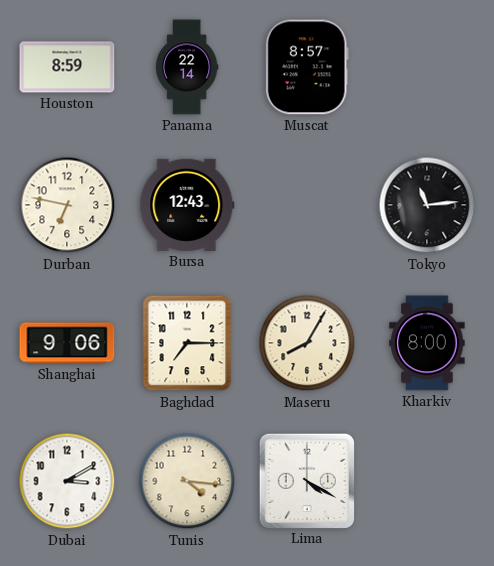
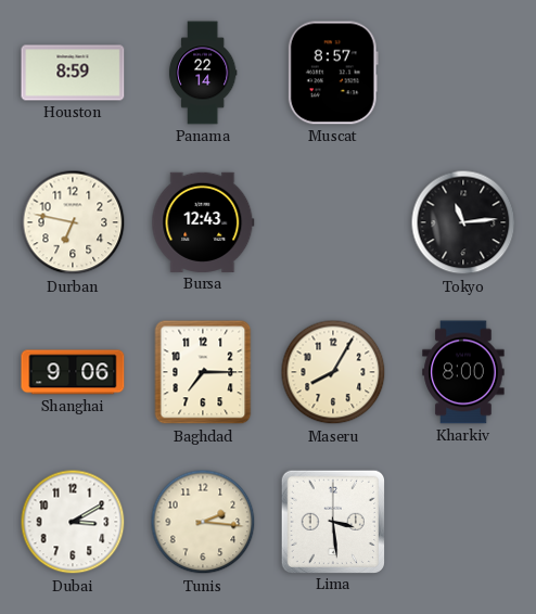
Tunis: 4:16 -> 2:16 (203, 522)
Lima: 4:20 -> 3:29 (332, 521)
